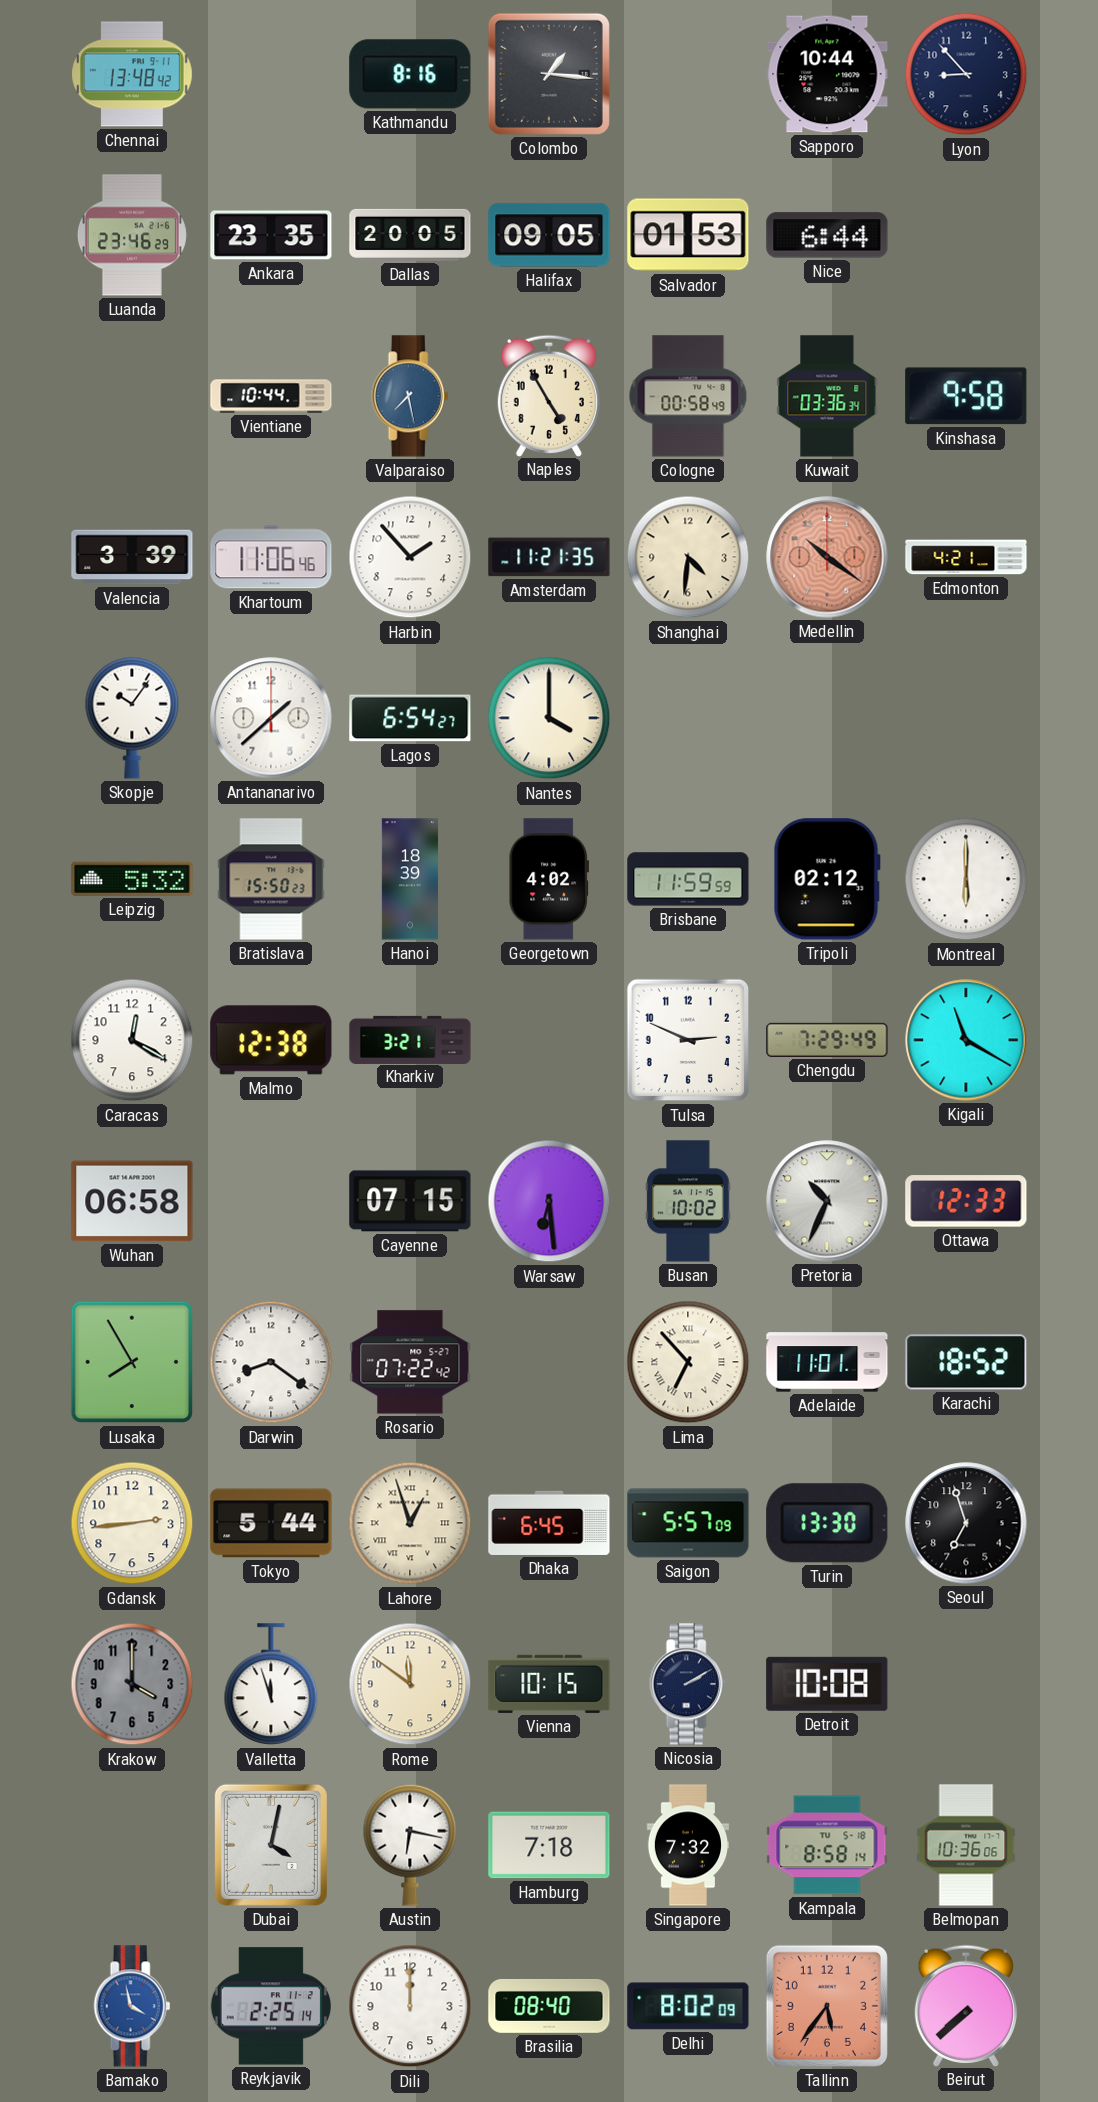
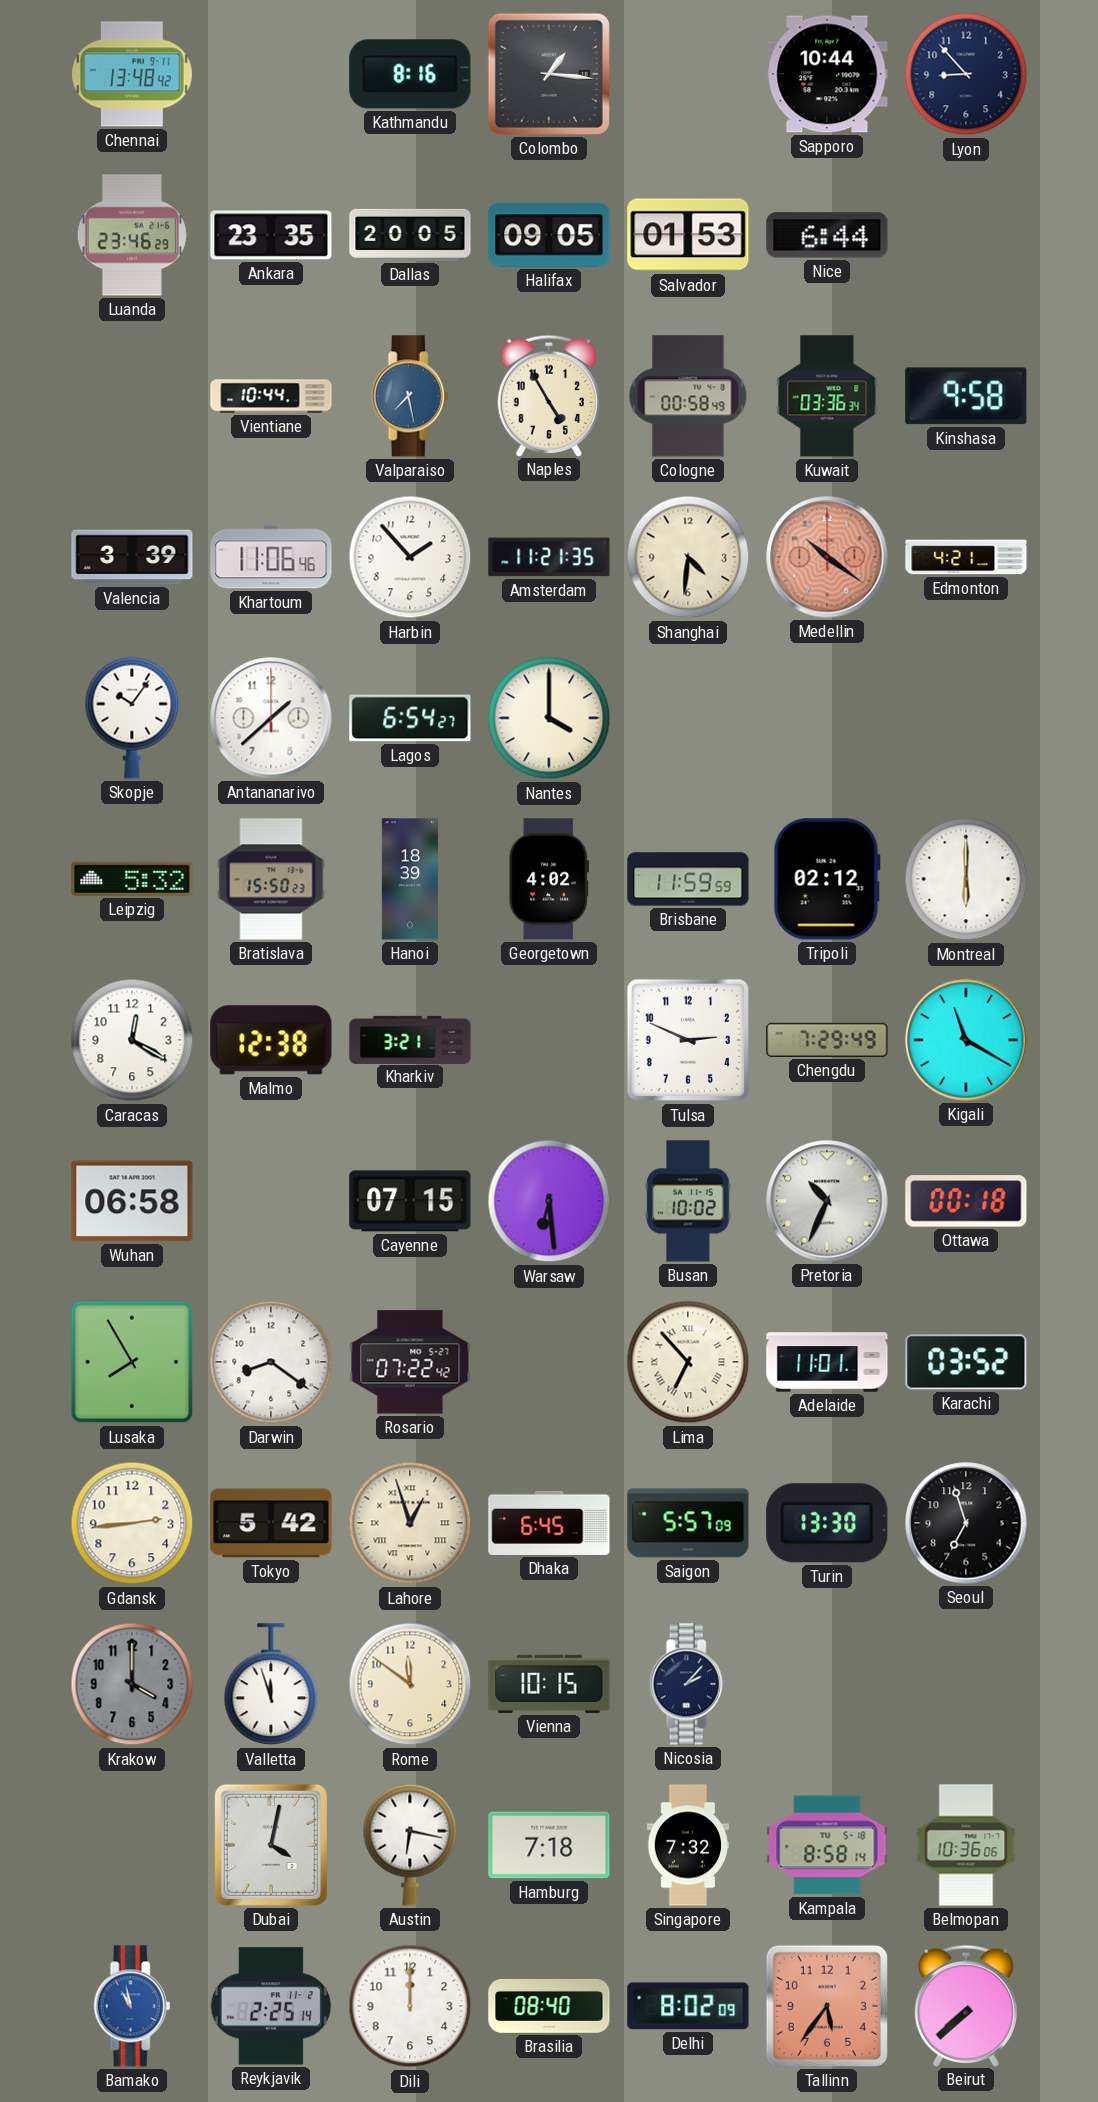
Ottawa: 12:33 -> 00:18 (966, 1201)
Karachi: 18:52 -> 03:52 (966, 1362)
Tokyo: 5:44 -> 5:42 (271, 1523)
Nicosia: 2:10 -> 2:07 (688, 1684)
Detroit: 10:08 -> none (827, 1684)
Bamako: 3:58 -> 10:58 (132, 2006)
